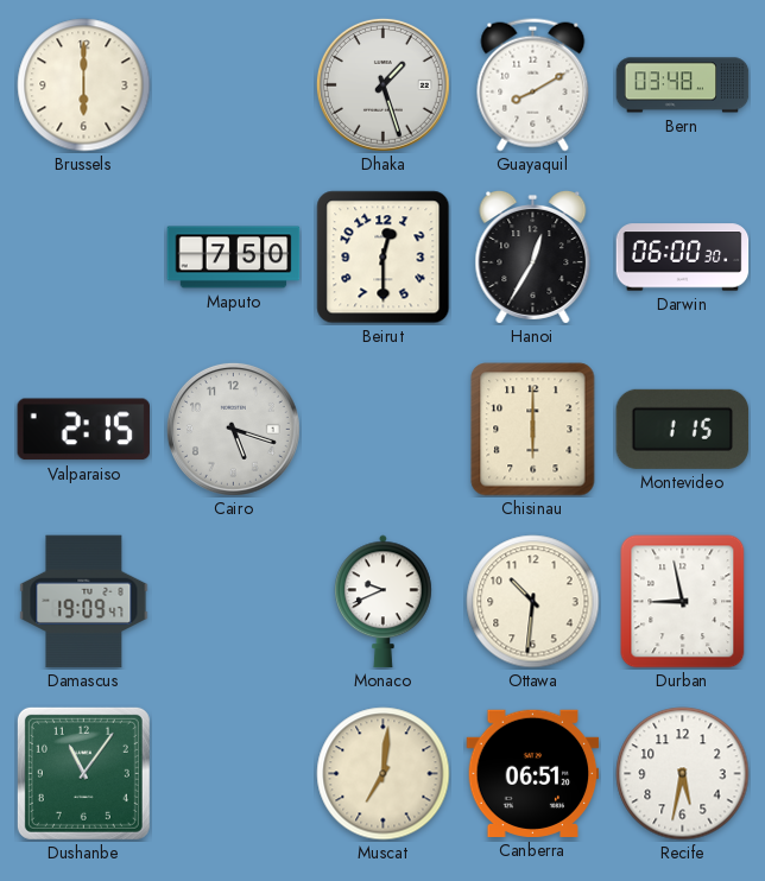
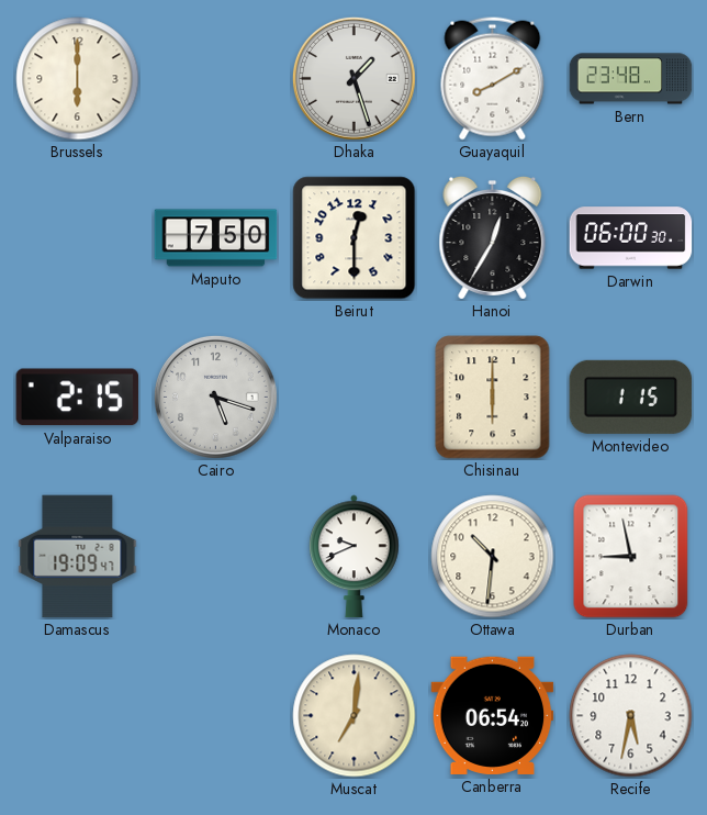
Bern: 03:48 -> 23:48 (631, 79)
Dushanbe: 11:06 -> none (83, 773)
Canberra: 06:51 -> 06:54 (493, 715)
